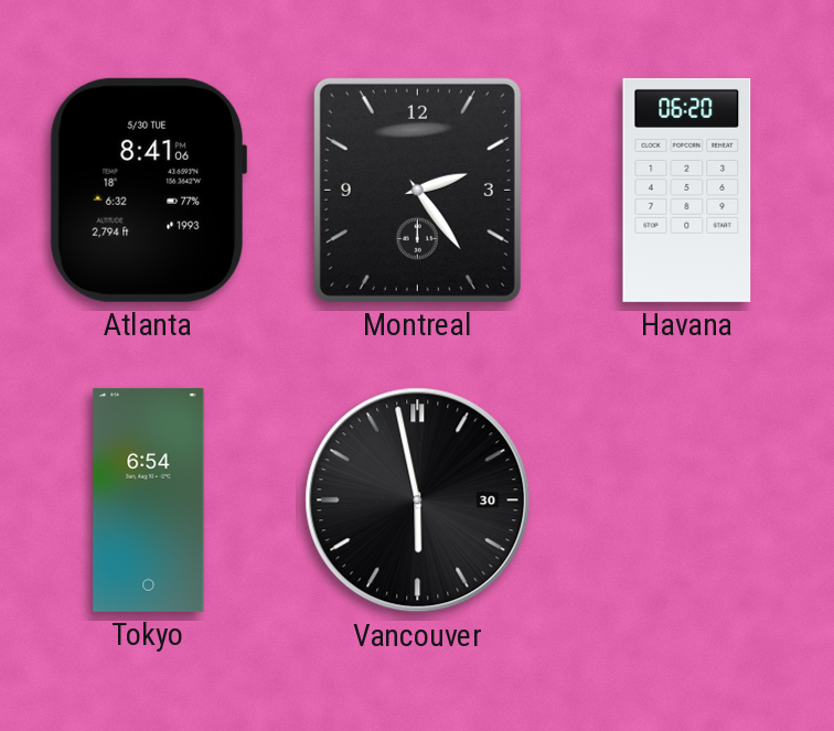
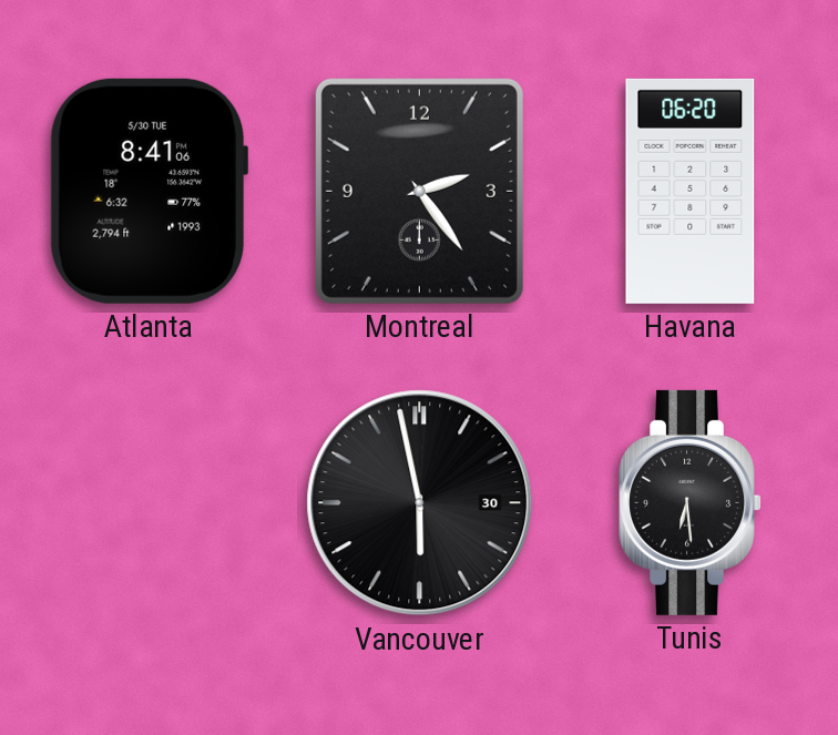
Tokyo: 6:54 -> none (149, 499)
Tunis: none -> 6:29 (689, 502)
